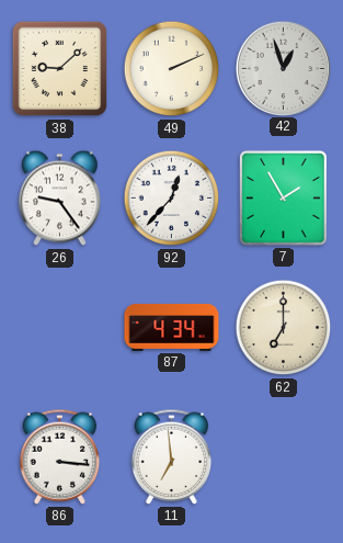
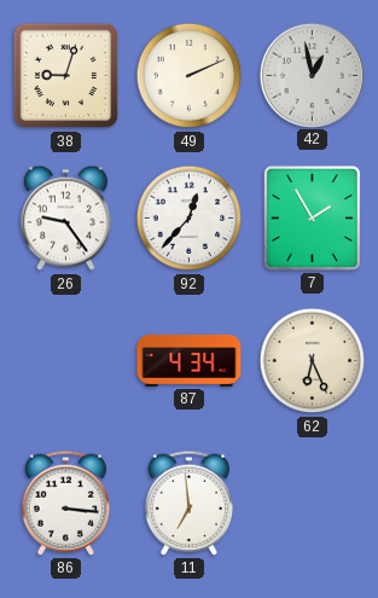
38: 9:08 -> 9:03 (66, 76)
42: 12:57 -> 12:58 (312, 75)
62: 7:00 -> 6:26 (313, 361)
